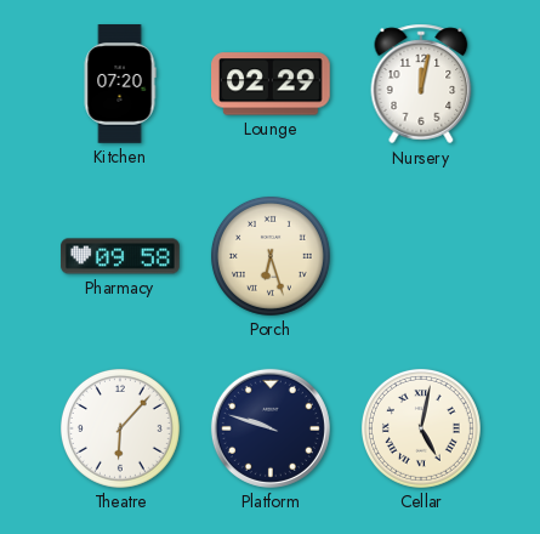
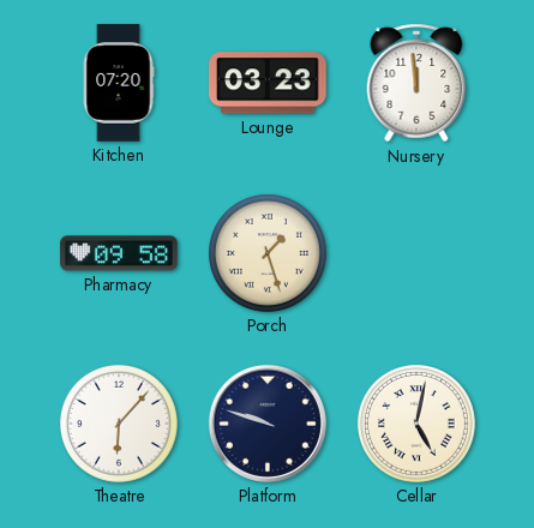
Lounge: 02:29 -> 03:23 (269, 83)
Nursery: 12:02 -> 11:59 (416, 83)
Porch: 6:27 -> 1:27 (268, 253)
